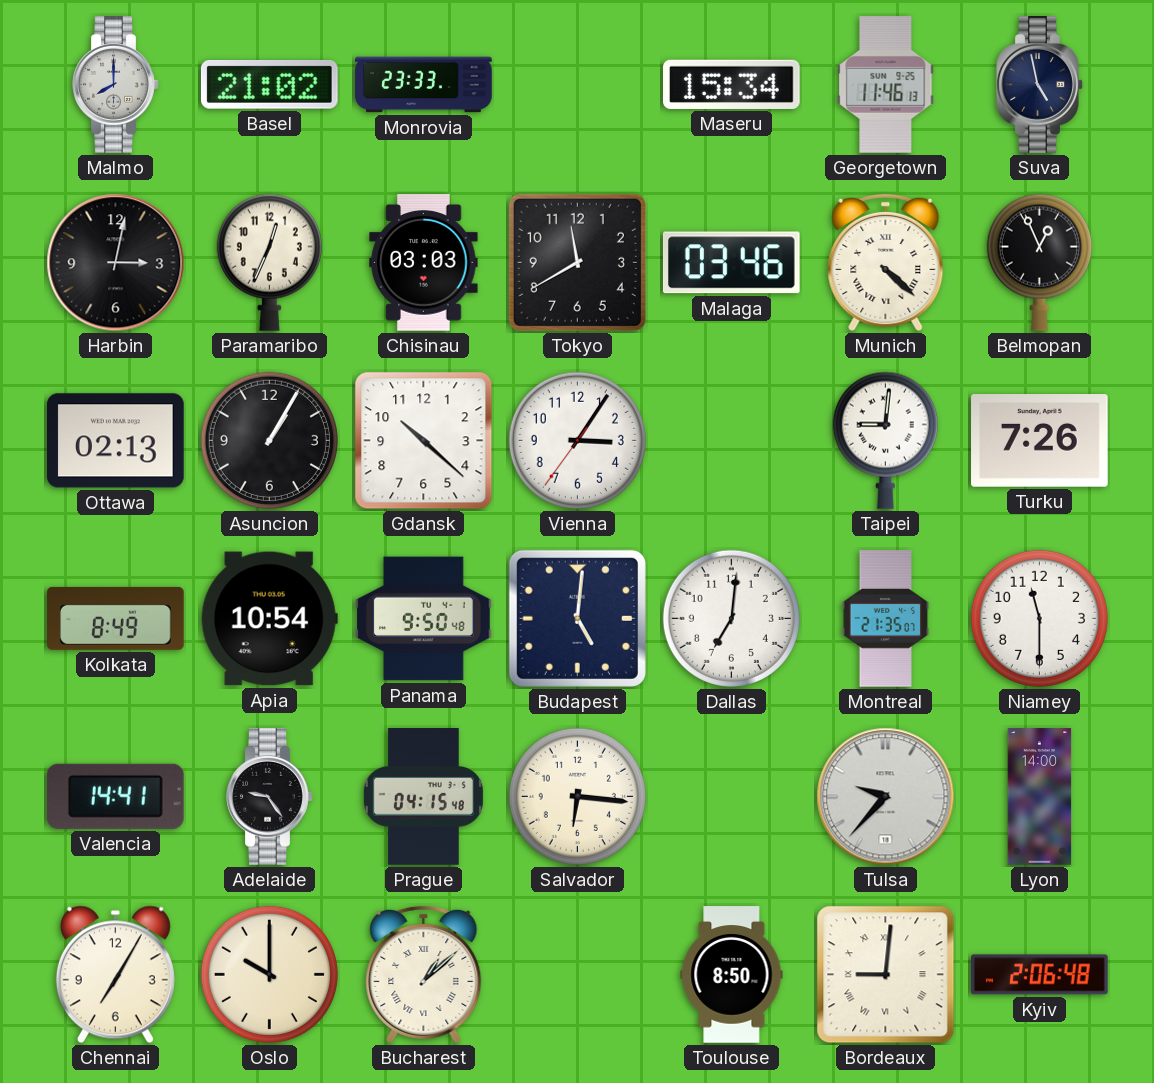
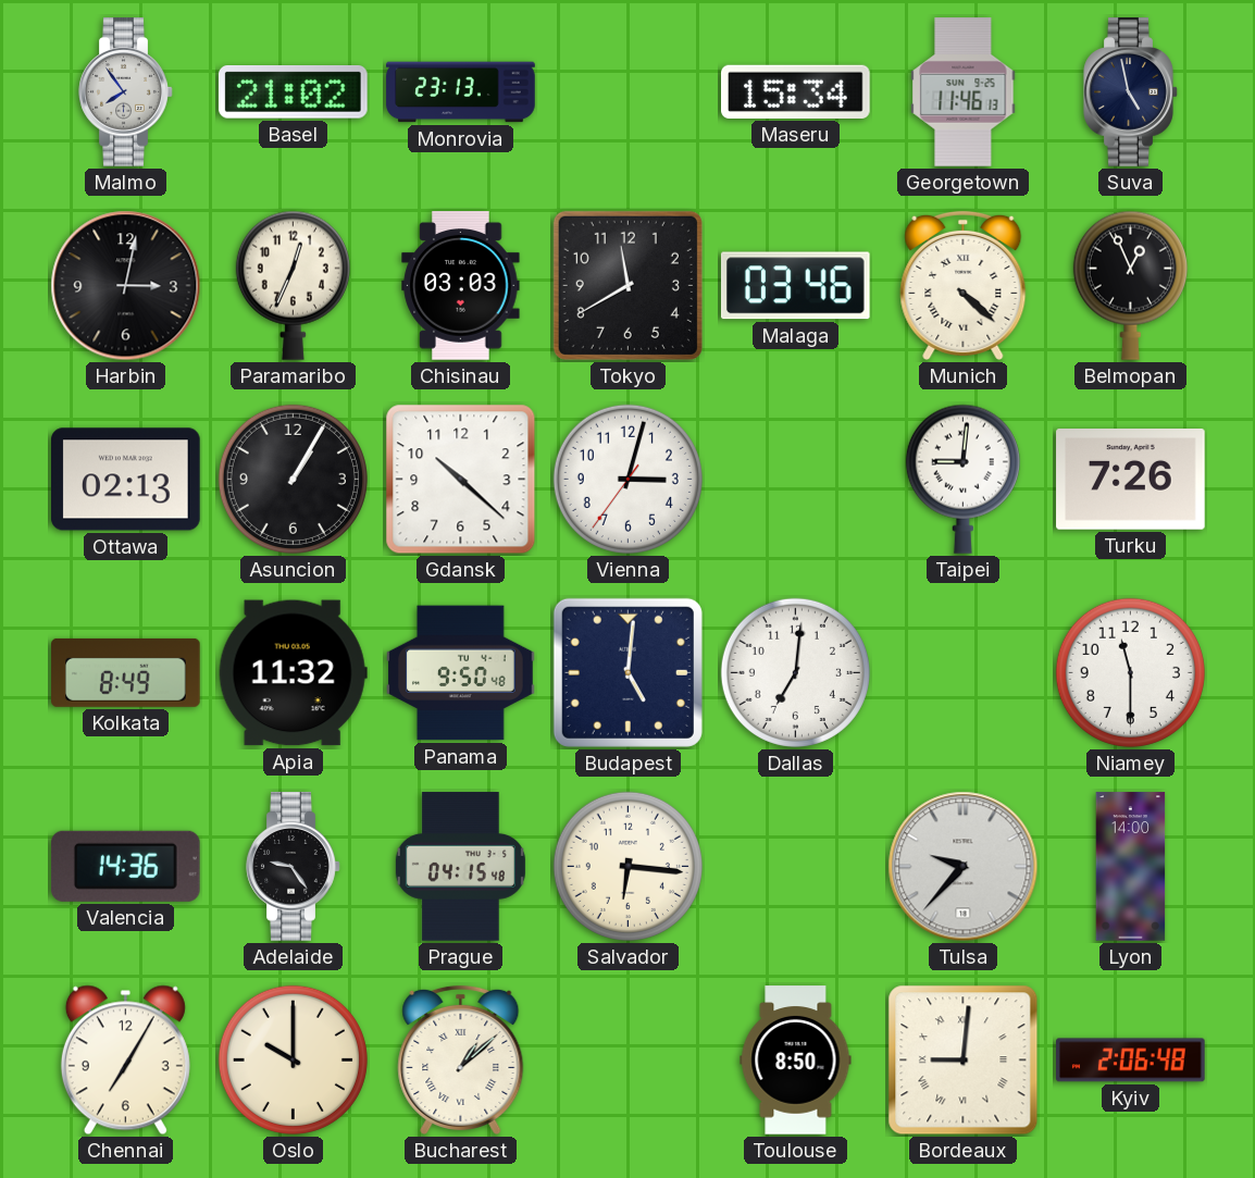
Malmo: 8:00 -> 7:54 (126, 92)
Monrovia: 23:33 -> 23:13 (461, 92)
Vienna: 3:05 -> 3:02 (627, 479)
Apia: 10:54 -> 11:32 (293, 673)
Montreal: 21:35 -> none (886, 619)
Valencia: 14:41 -> 14:36 (125, 866)
